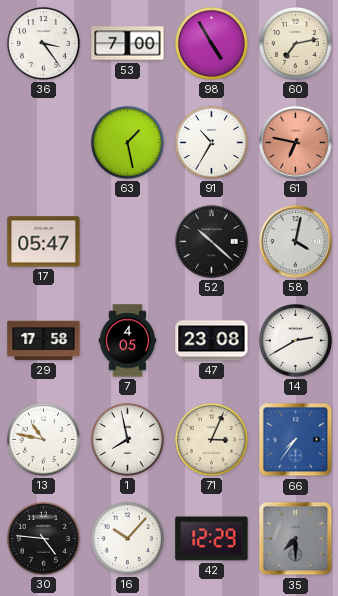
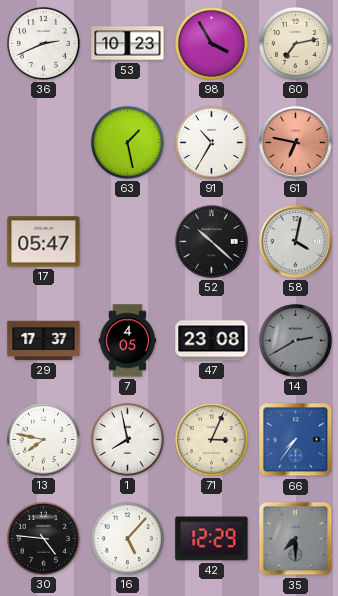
36: 3:24 -> 2:41 (43, 43)
53: 7:00 -> 10:23 (128, 44)
98: 4:55 -> 3:55 (211, 43)
29: 17:58 -> 17:37 (44, 341)
14 dial: white -> grey (295, 340)
13: 10:47 -> 7:47 (43, 439)
16: 10:07 -> 5:07 (127, 538)
